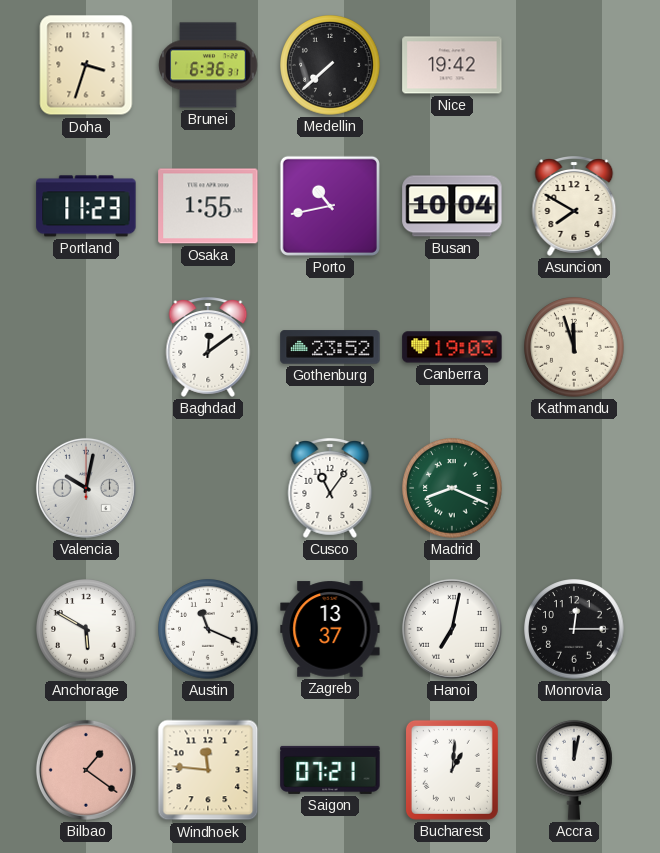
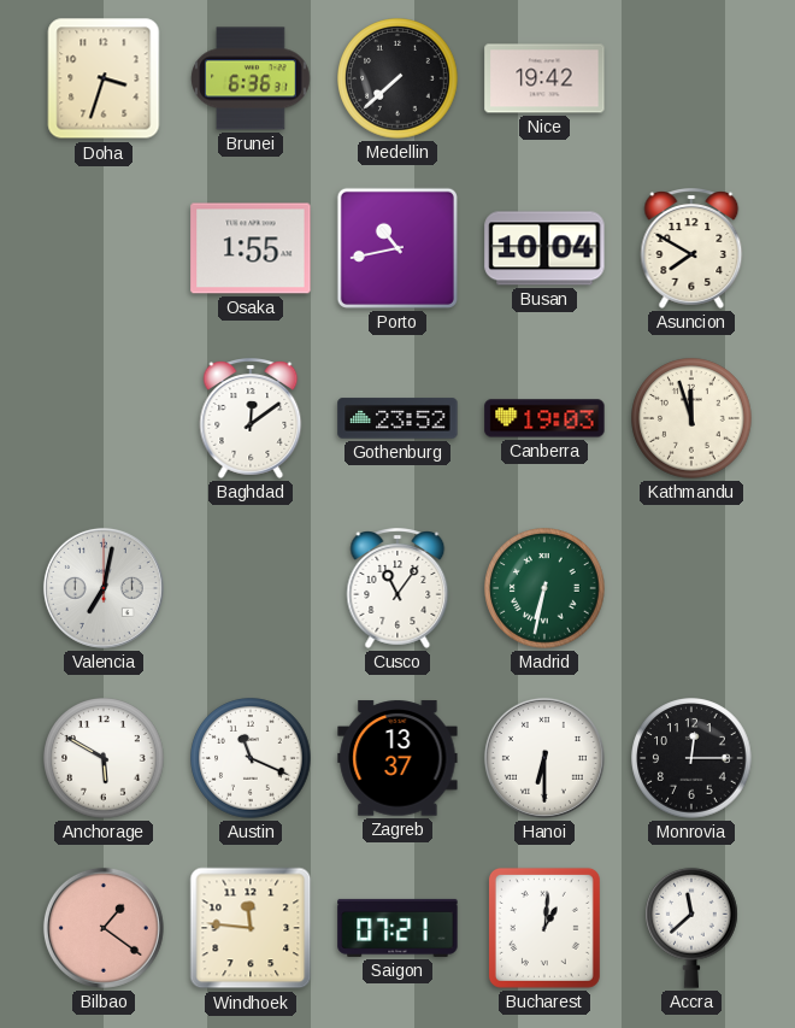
Portland: 11:23 -> none (86, 206)
Valencia: 10:02 -> 7:02 (104, 588)
Madrid: 8:19 -> 6:32 (544, 588)
Hanoi: 7:02 -> 6:30 (544, 758)
Accra: 12:02 -> 11:38 (693, 928)
